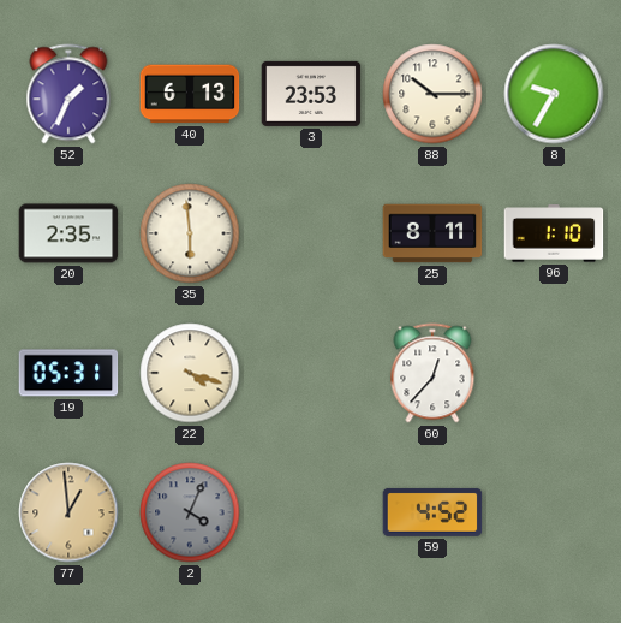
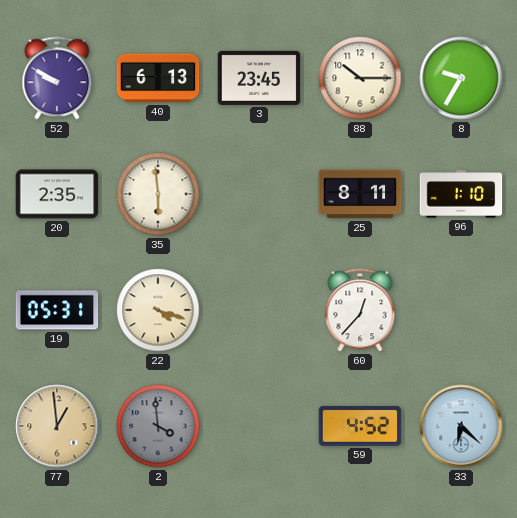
52: 1:34 -> 9:50 (57, 78)
3: 23:53 -> 23:45 (259, 78)
2: 4:04 -> 3:59 (158, 426)
33: none -> 6:22 (461, 426)
